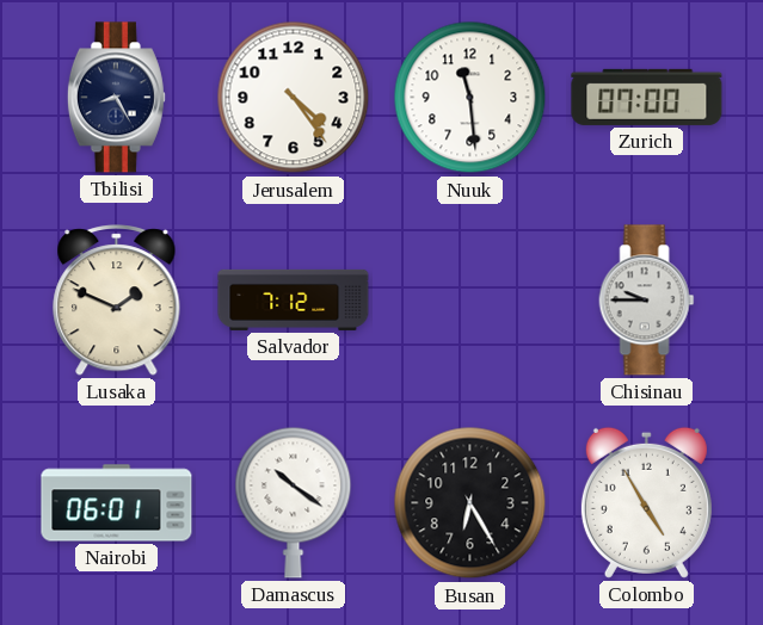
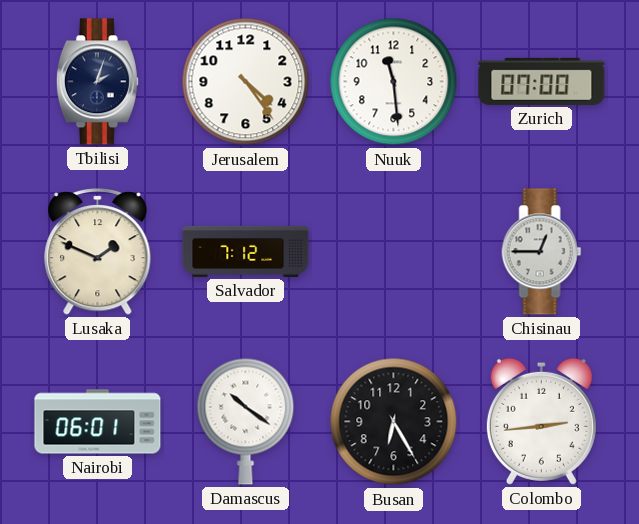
Tbilisi: 8:25 -> 2:03 (97, 82)
Chisinau: 9:45 -> 12:45 (542, 252)
Colombo: 4:55 -> 2:44 (541, 421)
